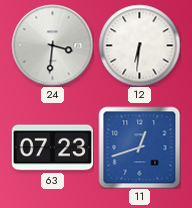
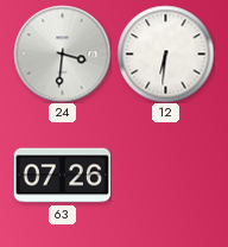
63: 07:23 -> 07:26 (62, 176)
11: 12:42 -> none (139, 147)
